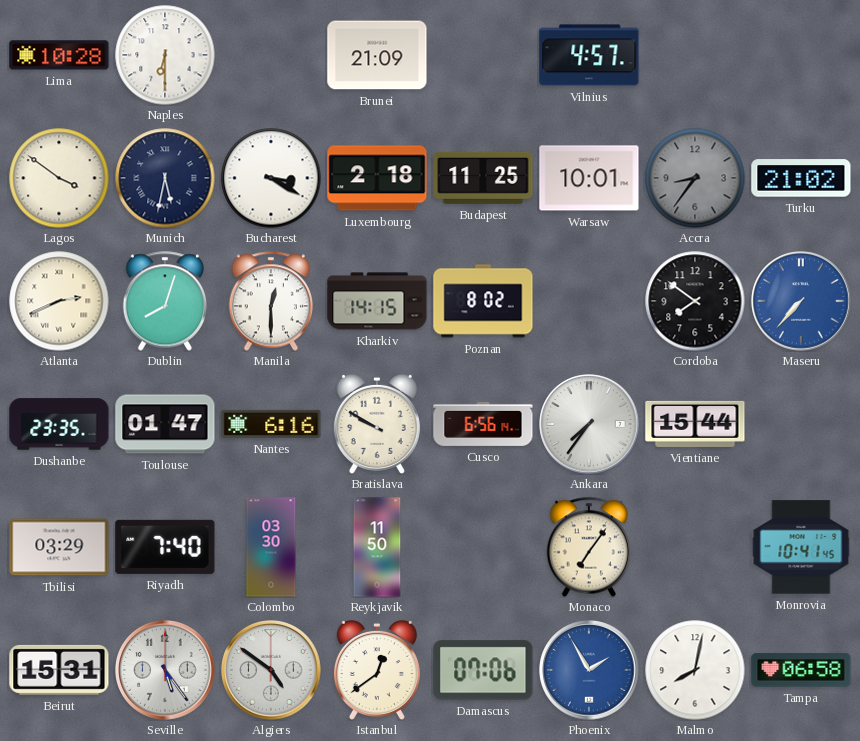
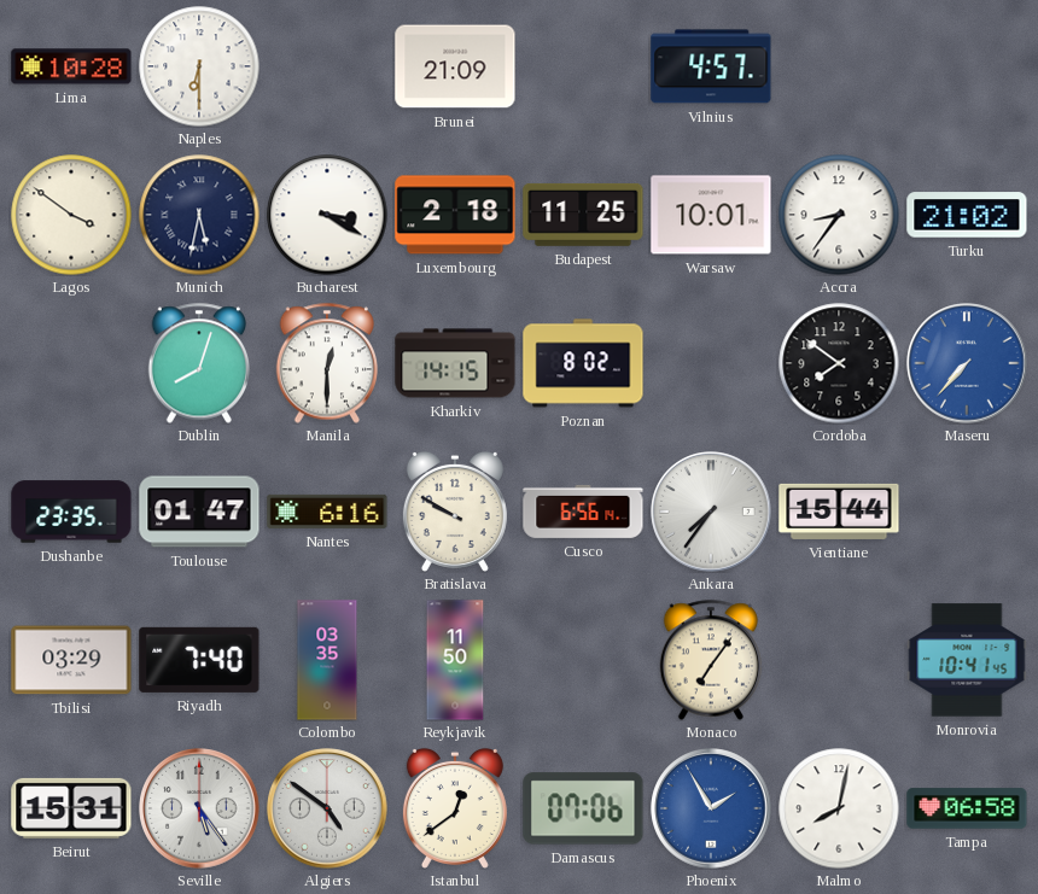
Accra dial: grey -> white (839, 215)
Atlanta: 2:41 -> none (59, 301)
Colombo: 03:30 -> 03:35 (327, 660)
